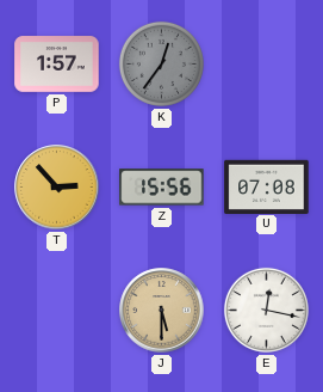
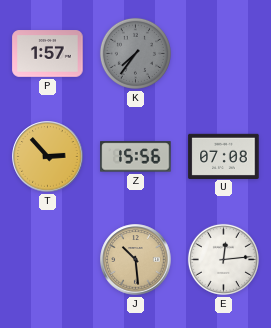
K: 12:36 -> 7:36 (135, 53)
J: 5:30 -> 10:29 (136, 260)
E: 12:17 -> 12:14 (223, 259)
